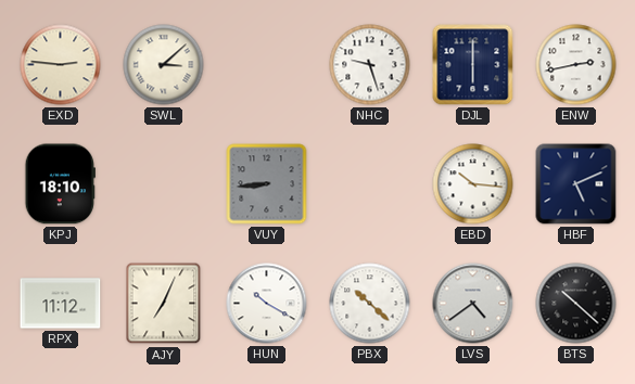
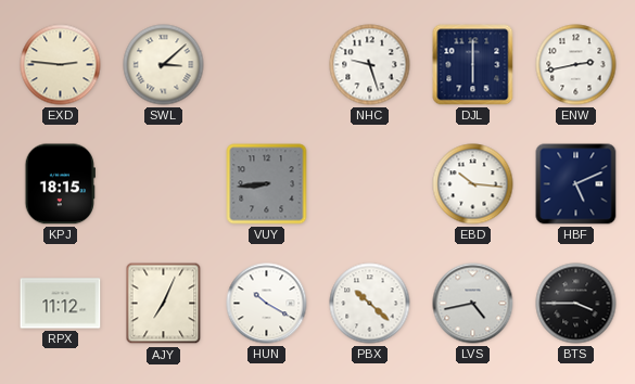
KPJ: 18:10 -> 18:15 (60, 184)
LVS: 4:39 -> 4:43 (473, 304)
BTS: 10:22 -> 3:45 (576, 304)
